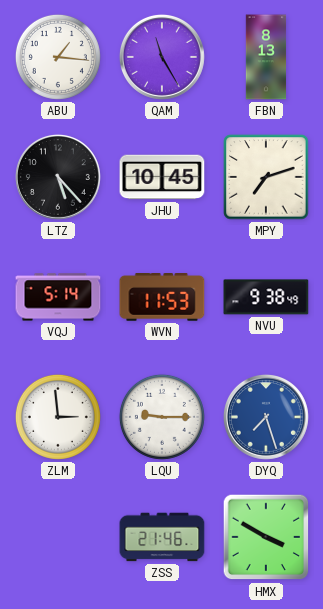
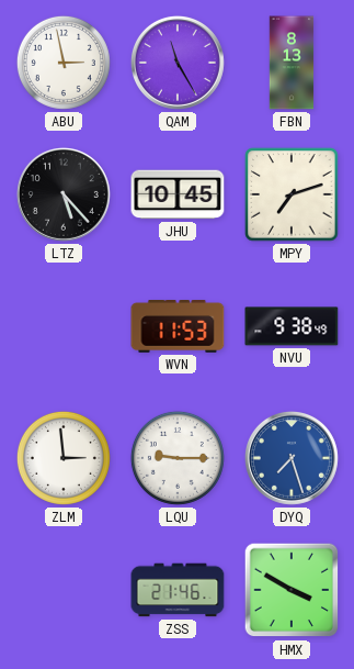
ABU: 1:16 -> 2:58 (64, 63)
VQJ: 5:14 -> none (58, 297)
